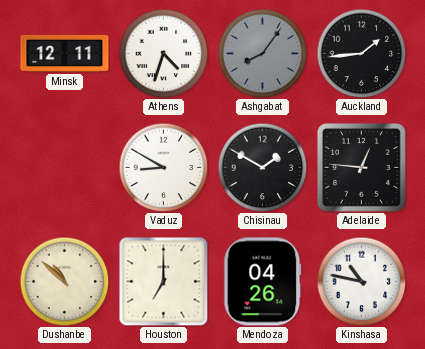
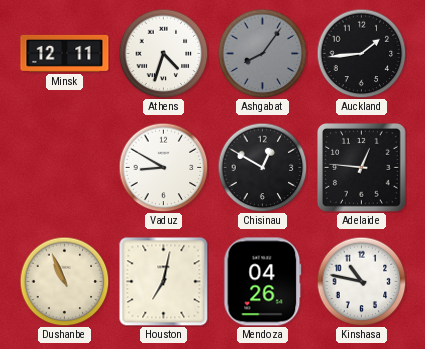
Chisinau: 1:50 -> 12:50 (262, 167)
Dushanbe: 10:52 -> 10:56 (64, 281)
Houston: 7:00 -> 7:02 (163, 281)
